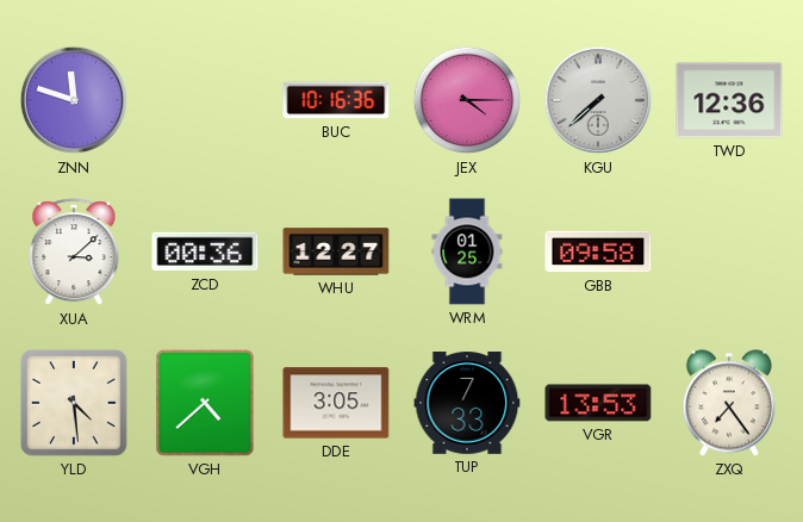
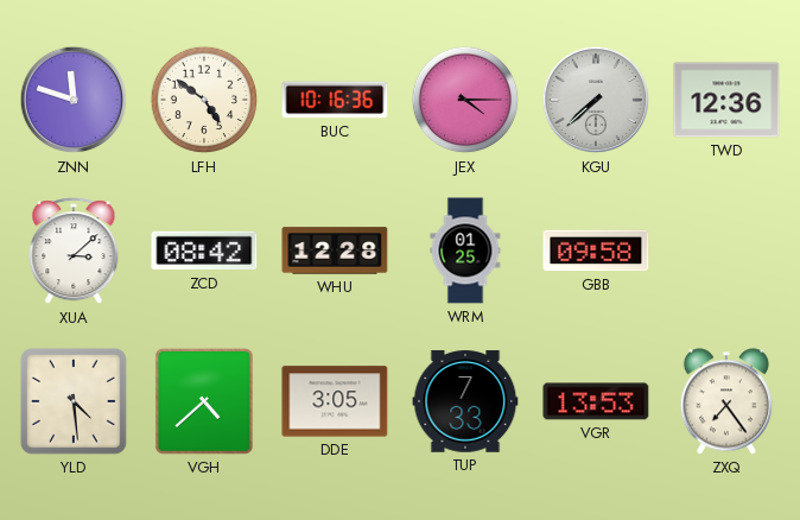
LFH: none -> 4:51 (204, 100)
ZCD: 00:36 -> 08:42 (204, 251)
WHU: 12:27 -> 12:28 (335, 251)
